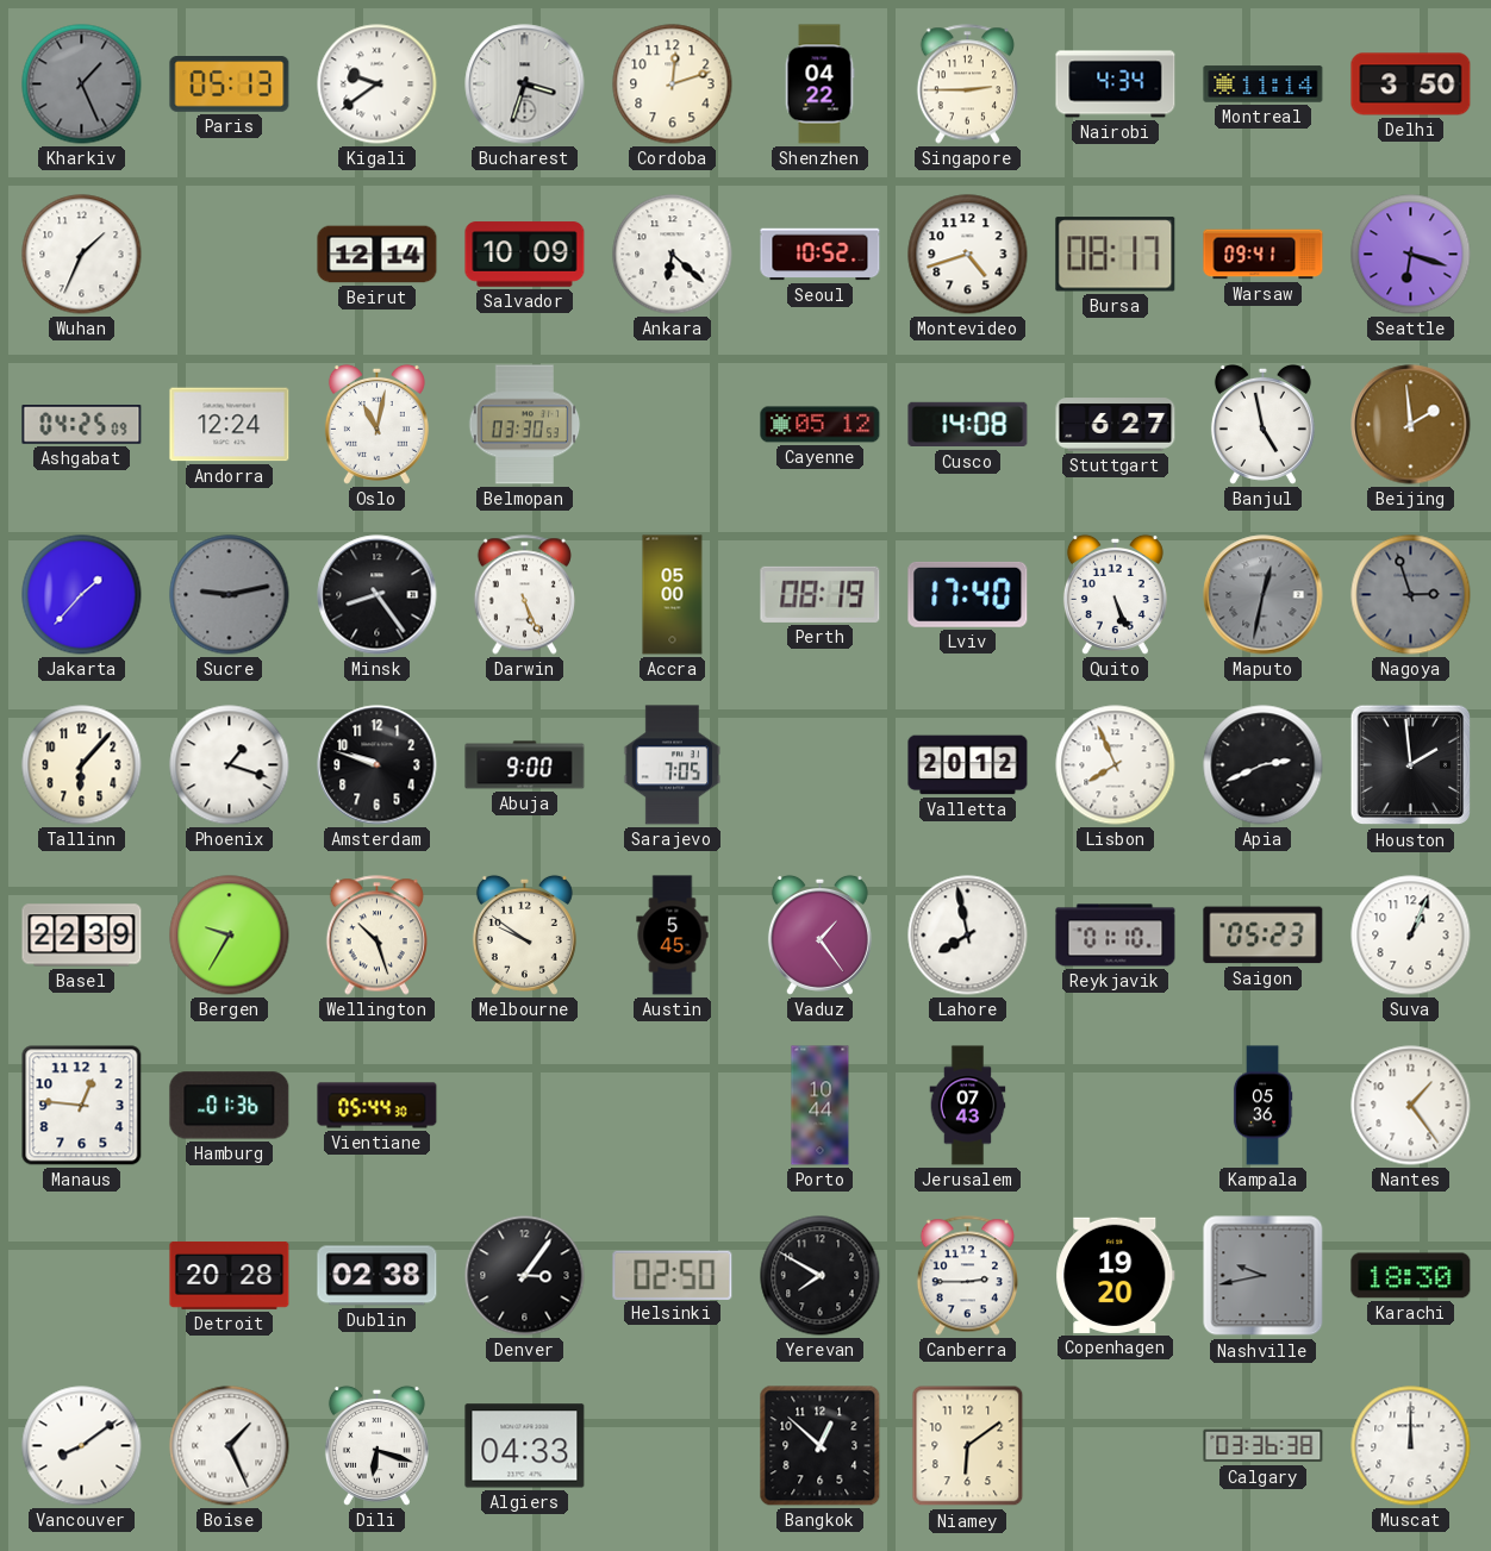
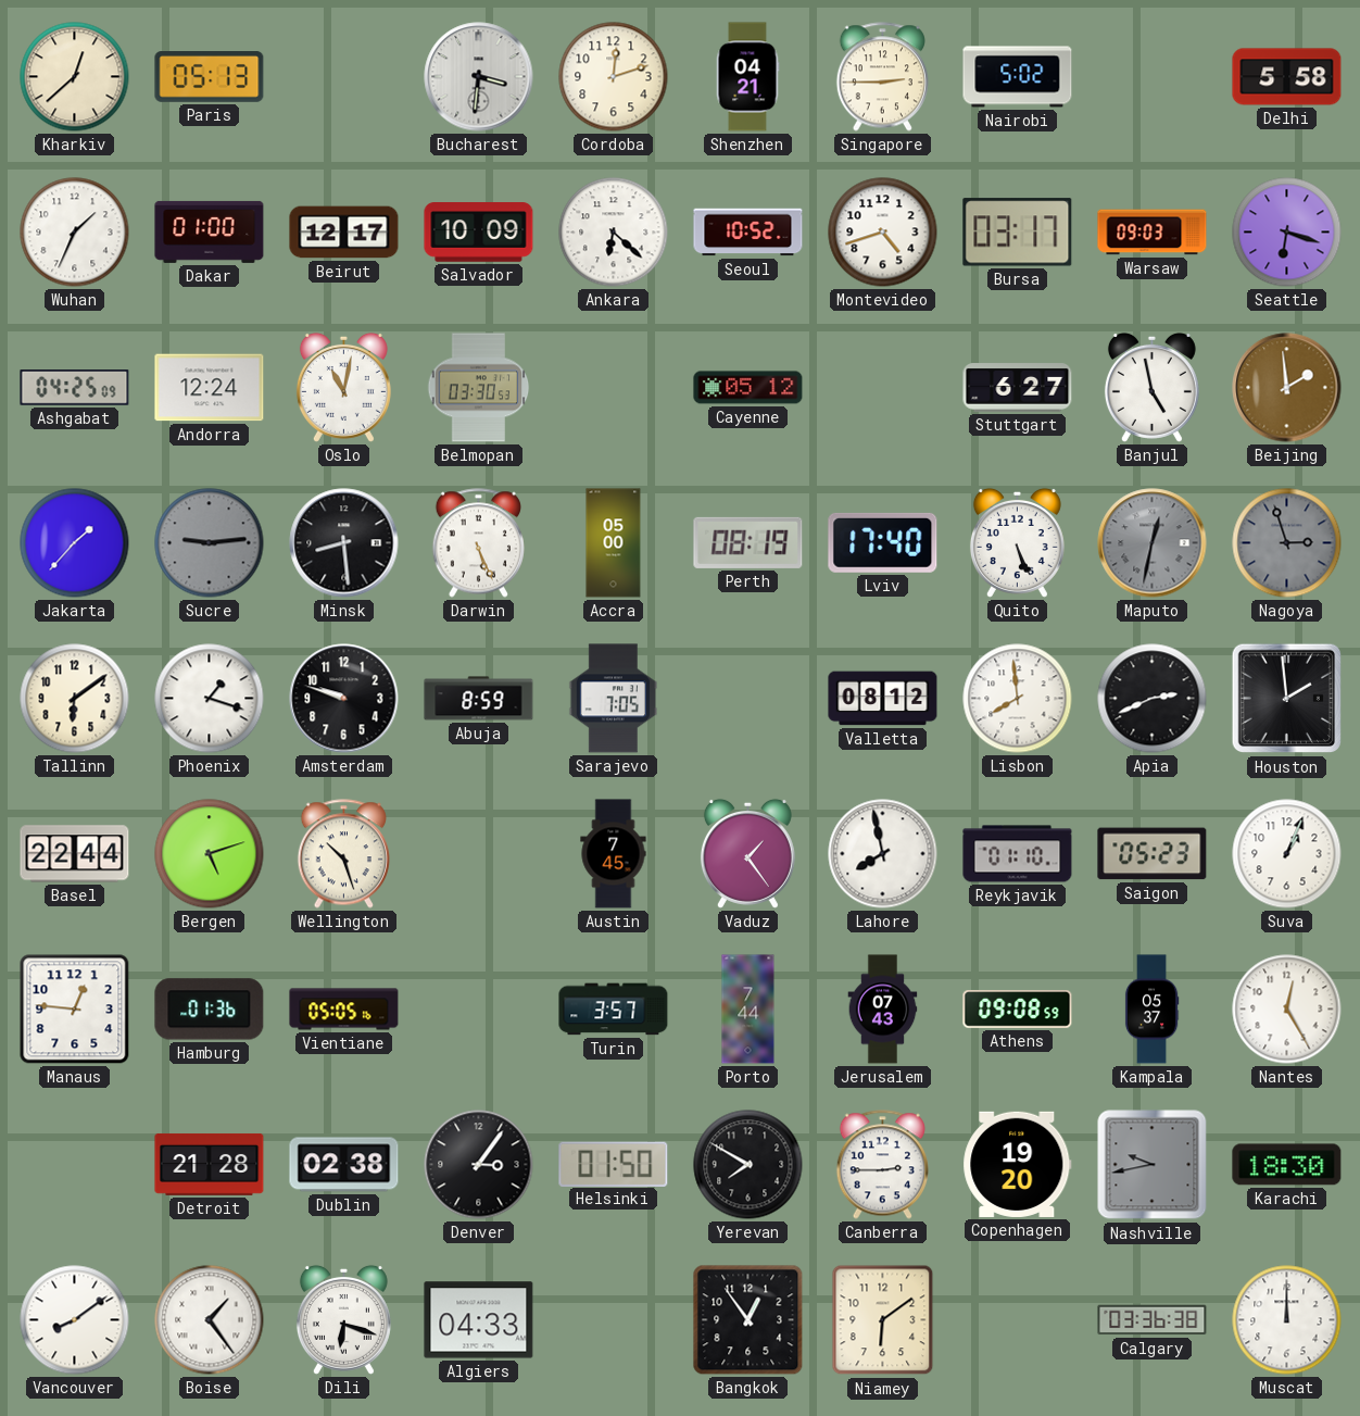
Kharkiv: 1:26 -> 12:38 (75, 77)
Kharkiv dial: grey -> cream (75, 77)
Kigali: 9:39 -> none (378, 85)
Bucharest: 3:33 -> 3:31 (479, 77)
Shenzhen: 04:22 -> 04:21 (747, 77)
Nairobi: 4:34 -> 5:02 (1018, 77)
Montreal: 11:14 -> none (1264, 85)
Delhi: 3:50 -> 5:58 (1287, 77)
Dakar: none -> 01:00 (210, 231)
Beirut: 12:14 -> 12:17 (344, 233)
Bursa: 08:17 -> 03:17 (1018, 233)
Warsaw: 09:41 -> 09:03 (1153, 233)
Cusco: 14:08 -> none (968, 425)
Sucre: 9:13 -> 9:14 (210, 543)
Minsk: 8:24 -> 8:29 (344, 543)
Tallinn: 6:07 -> 6:09 (75, 699)
Abuja: 9:00 -> 8:59 (479, 699)
Valletta: 20:12 -> 08:12 (883, 699)
Lisbon: 7:56 -> 7:59 (1018, 699)
Basel: 22:39 -> 22:44 (75, 854)
Bergen: 9:35 -> 5:12 (210, 854)
Melbourne: 9:51 -> none (524, 934)
Austin: 5:45 -> 7:45 (614, 854)
Vientiane: 05:44 -> 05:05 (344, 1010)
Turin: none -> 3:57 (614, 1010)
Porto: 10:44 -> 7:44 (748, 1010)
Athens: none -> 09:08 (1018, 1010)
Kampala: 05:36 -> 05:37 (1151, 1010)
Nantes: 1:24 -> 12:25 (1287, 1010)
Detroit: 20:28 -> 21:28 (210, 1164)
Helsinki: 02:50 -> 01:50 (614, 1164)
Boise: 1:26 -> 1:24 (210, 1320)
Bangkok: 12:52 -> 12:54 (748, 1320)
